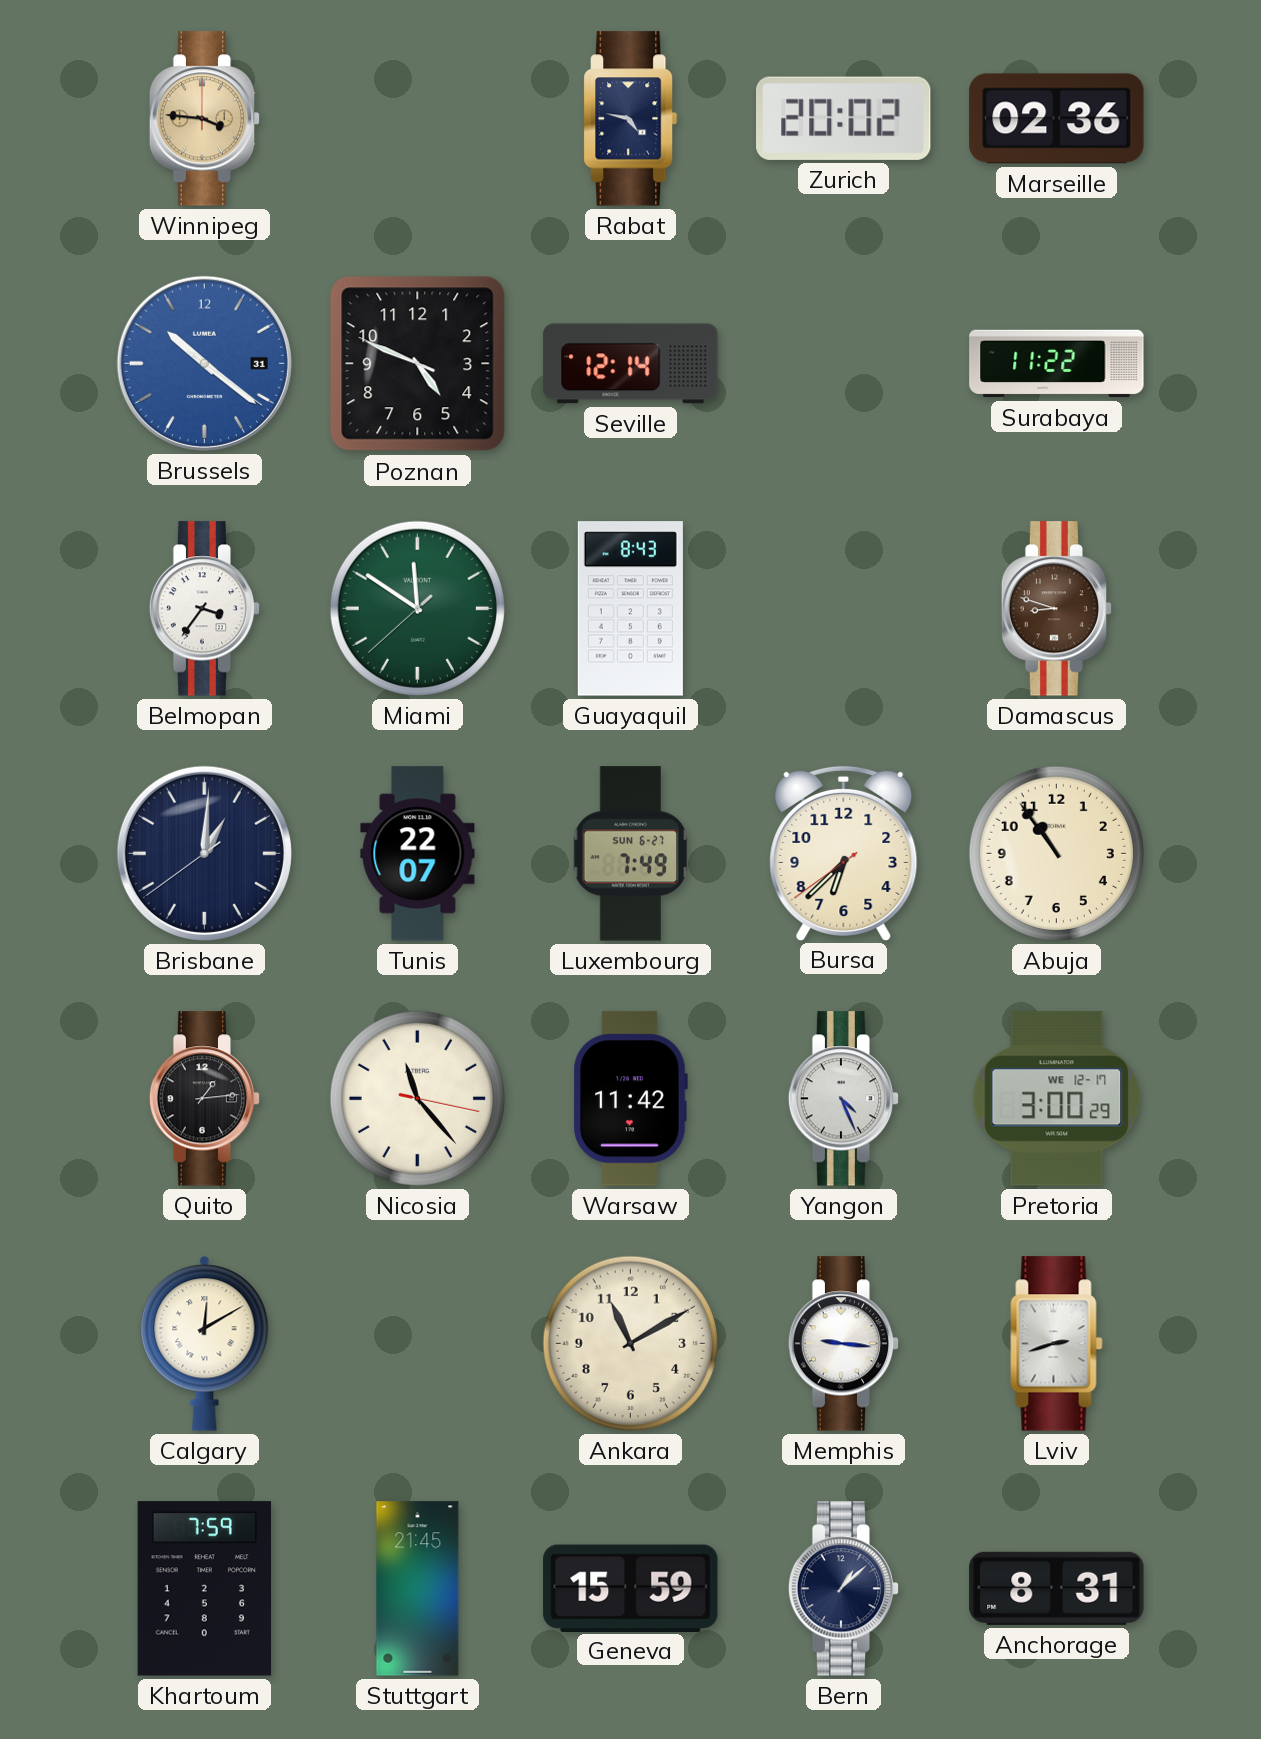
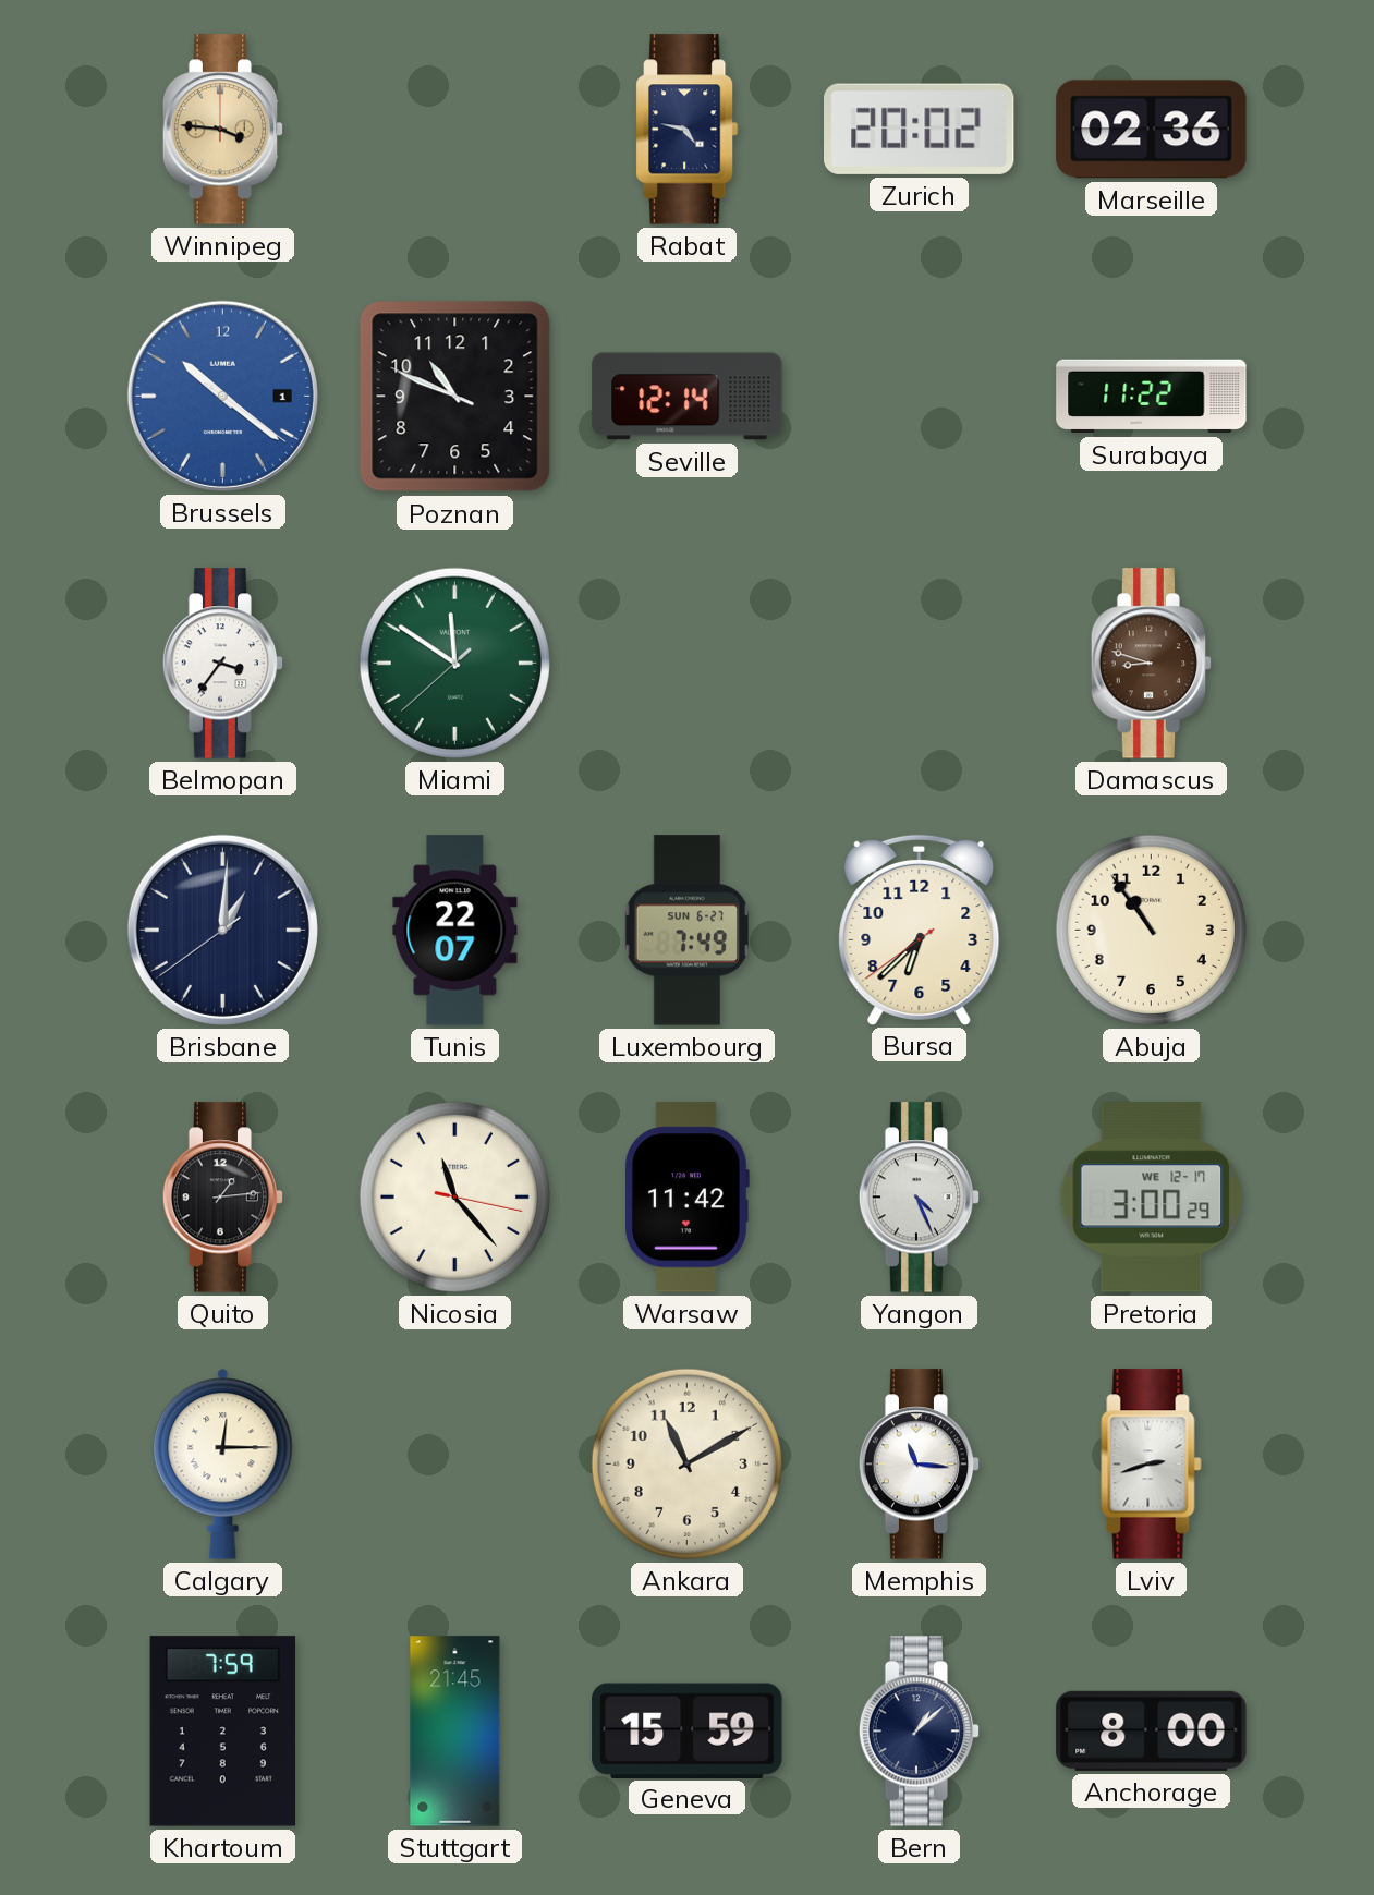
Brussels date: 31 -> 1 (222, 396)
Poznan: 4:48 -> 10:48 (455, 397)
Guayaquil: 8:43 -> none (630, 609)
Calgary: 12:10 -> 12:15 (223, 1465)
Memphis: 9:16 -> 11:16 (920, 1465)
Anchorage: 8:31 -> 8:00 (1152, 1730)
